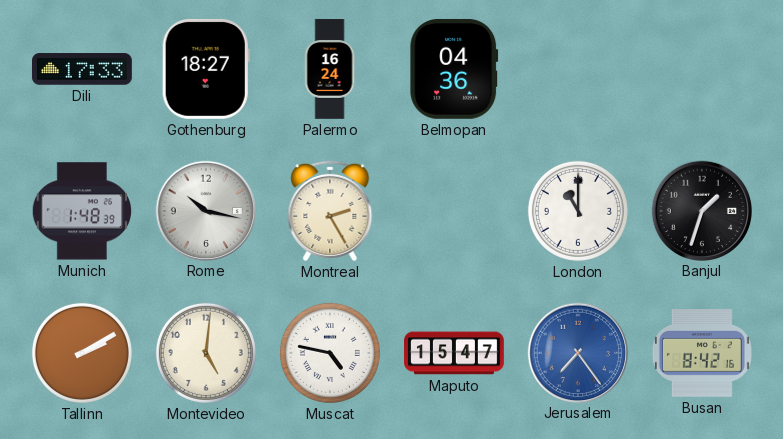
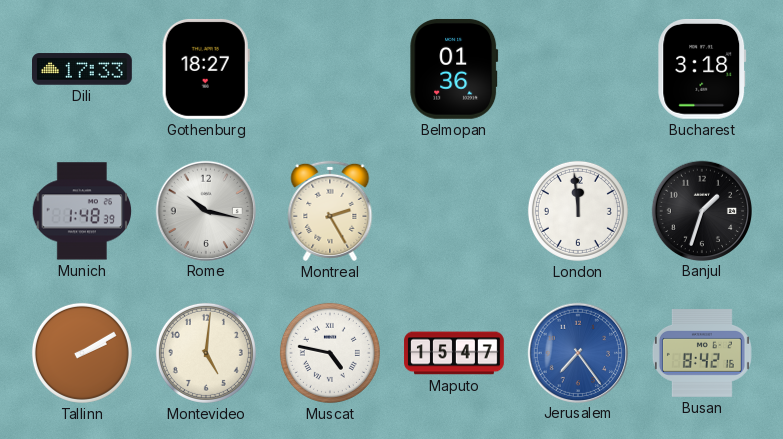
Palermo: 16:24 -> none (330, 69)
Belmopan: 04:36 -> 01:36 (454, 69)
Bucharest: none -> 3:18 (702, 69)
London: 11:00 -> 11:59 (578, 211)
